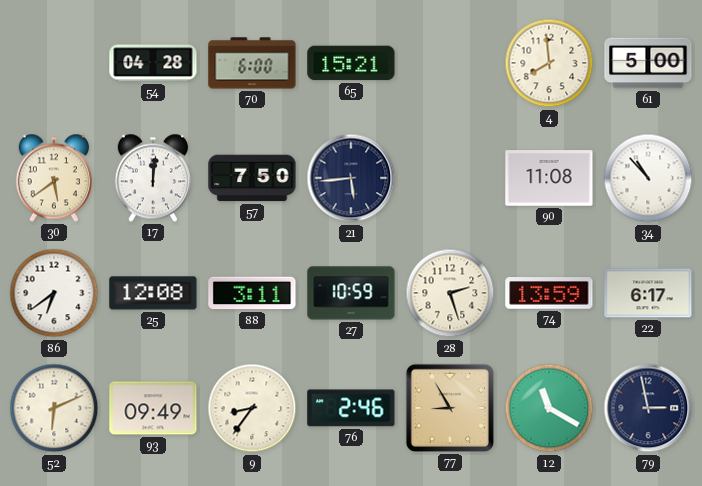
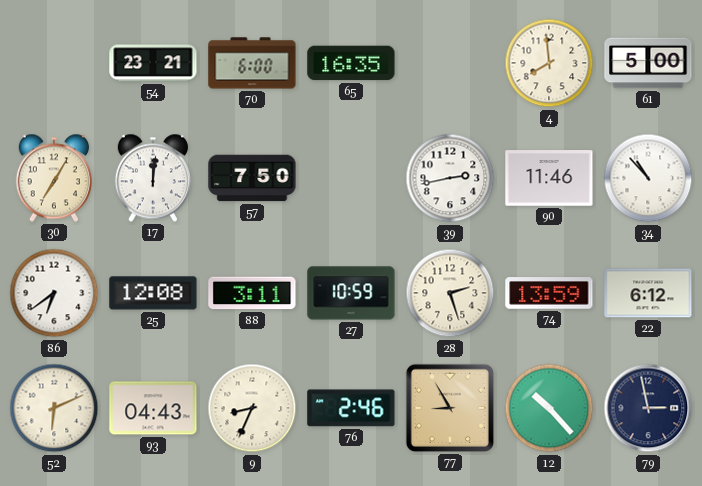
54: 04:28 -> 23:21 (153, 63)
65: 15:21 -> 16:35 (351, 63)
30: 5:39 -> 7:05 (53, 178)
21: 5:44 -> none (351, 178)
39: none -> 2:43 (450, 178)
90: 11:08 -> 11:46 (549, 178)
22: 6:17 -> 6:12 (648, 293)
93: 09:49 -> 04:43 (153, 408)
9: 8:36 -> 8:34 (252, 408)
12: 11:20 -> 10:23 (549, 408)
